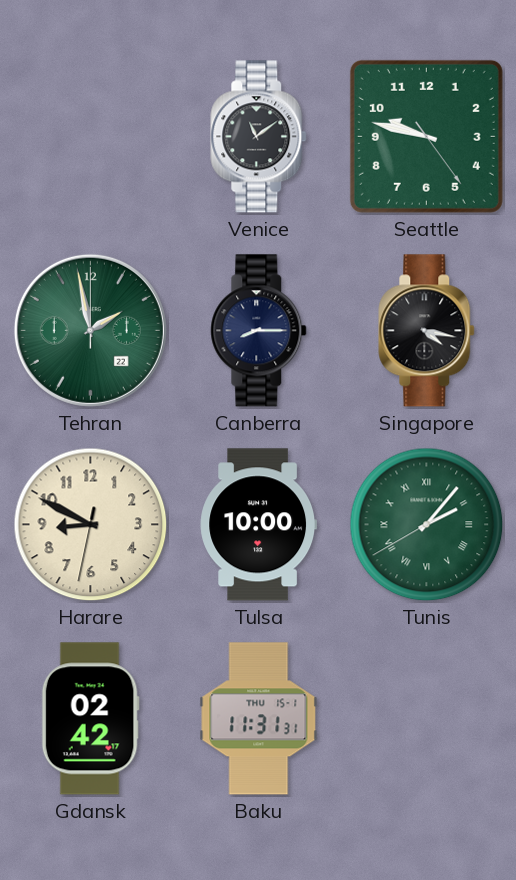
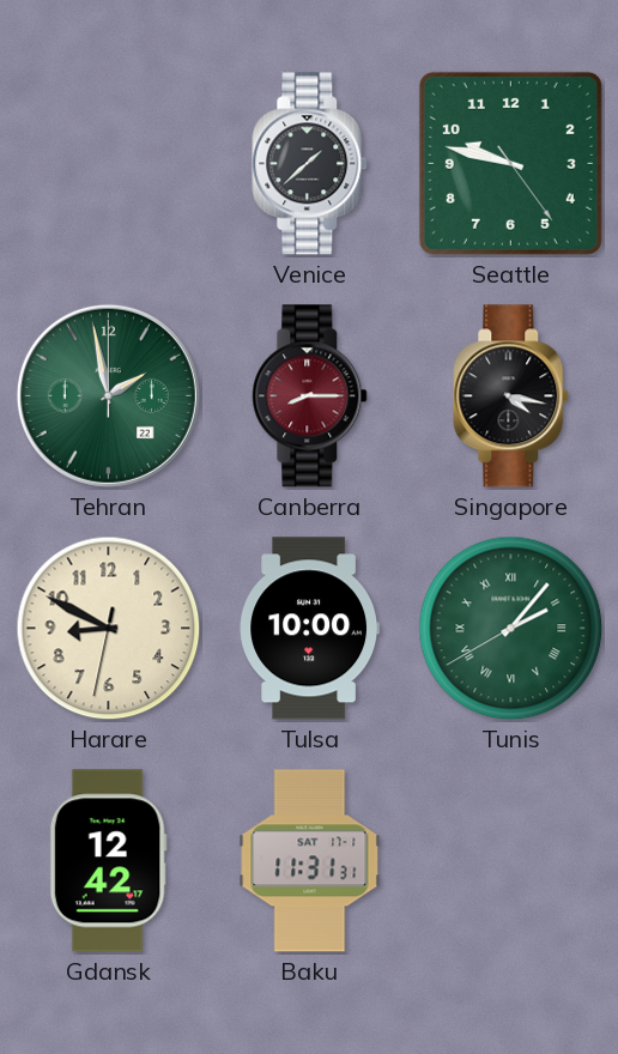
Venice: 11:09 -> 1:38 (310, 164)
Canberra dial: navy -> burgundy (310, 396)
Gdansk: 02:42 -> 12:42 (108, 861)
Baku date: THU 15-1 -> SAT 17-1 (310, 861)
